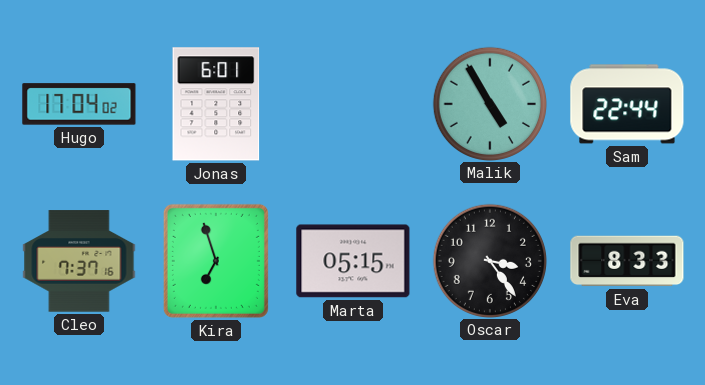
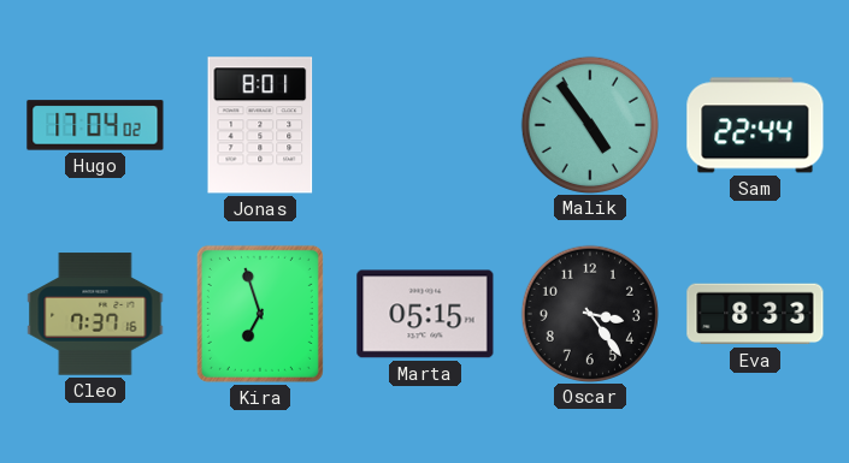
Jonas: 6:01 -> 8:01 (260, 125)
Malik: 4:55 -> 4:54 (589, 124)
